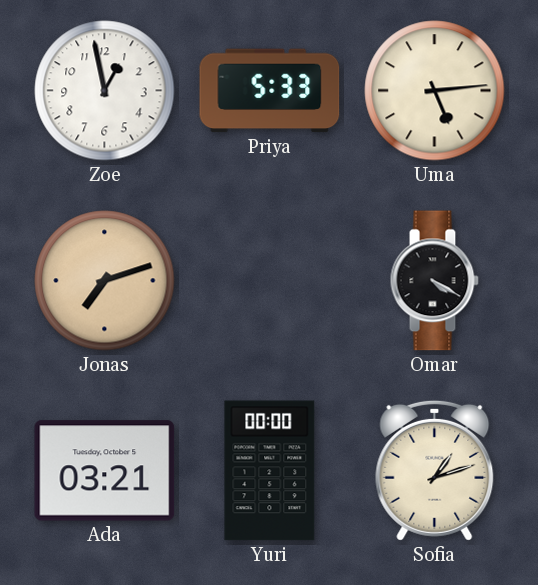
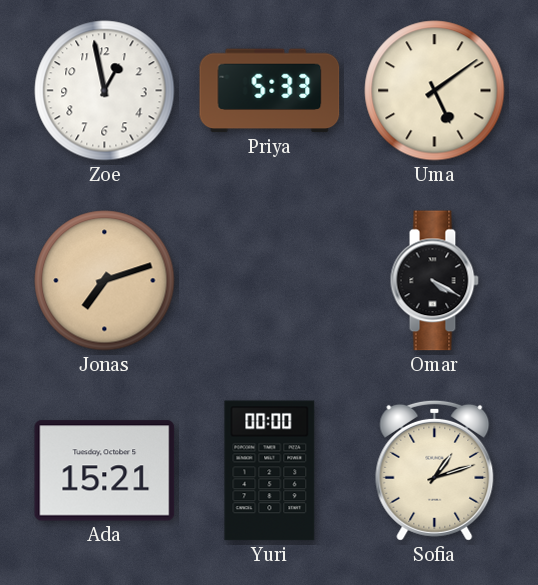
Uma: 5:14 -> 5:09 (435, 91)
Ada: 03:21 -> 15:21 (105, 471)
